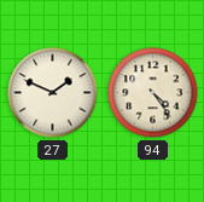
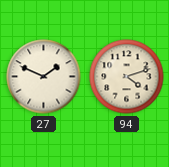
94: 4:24 -> 4:12 (127, 77)
